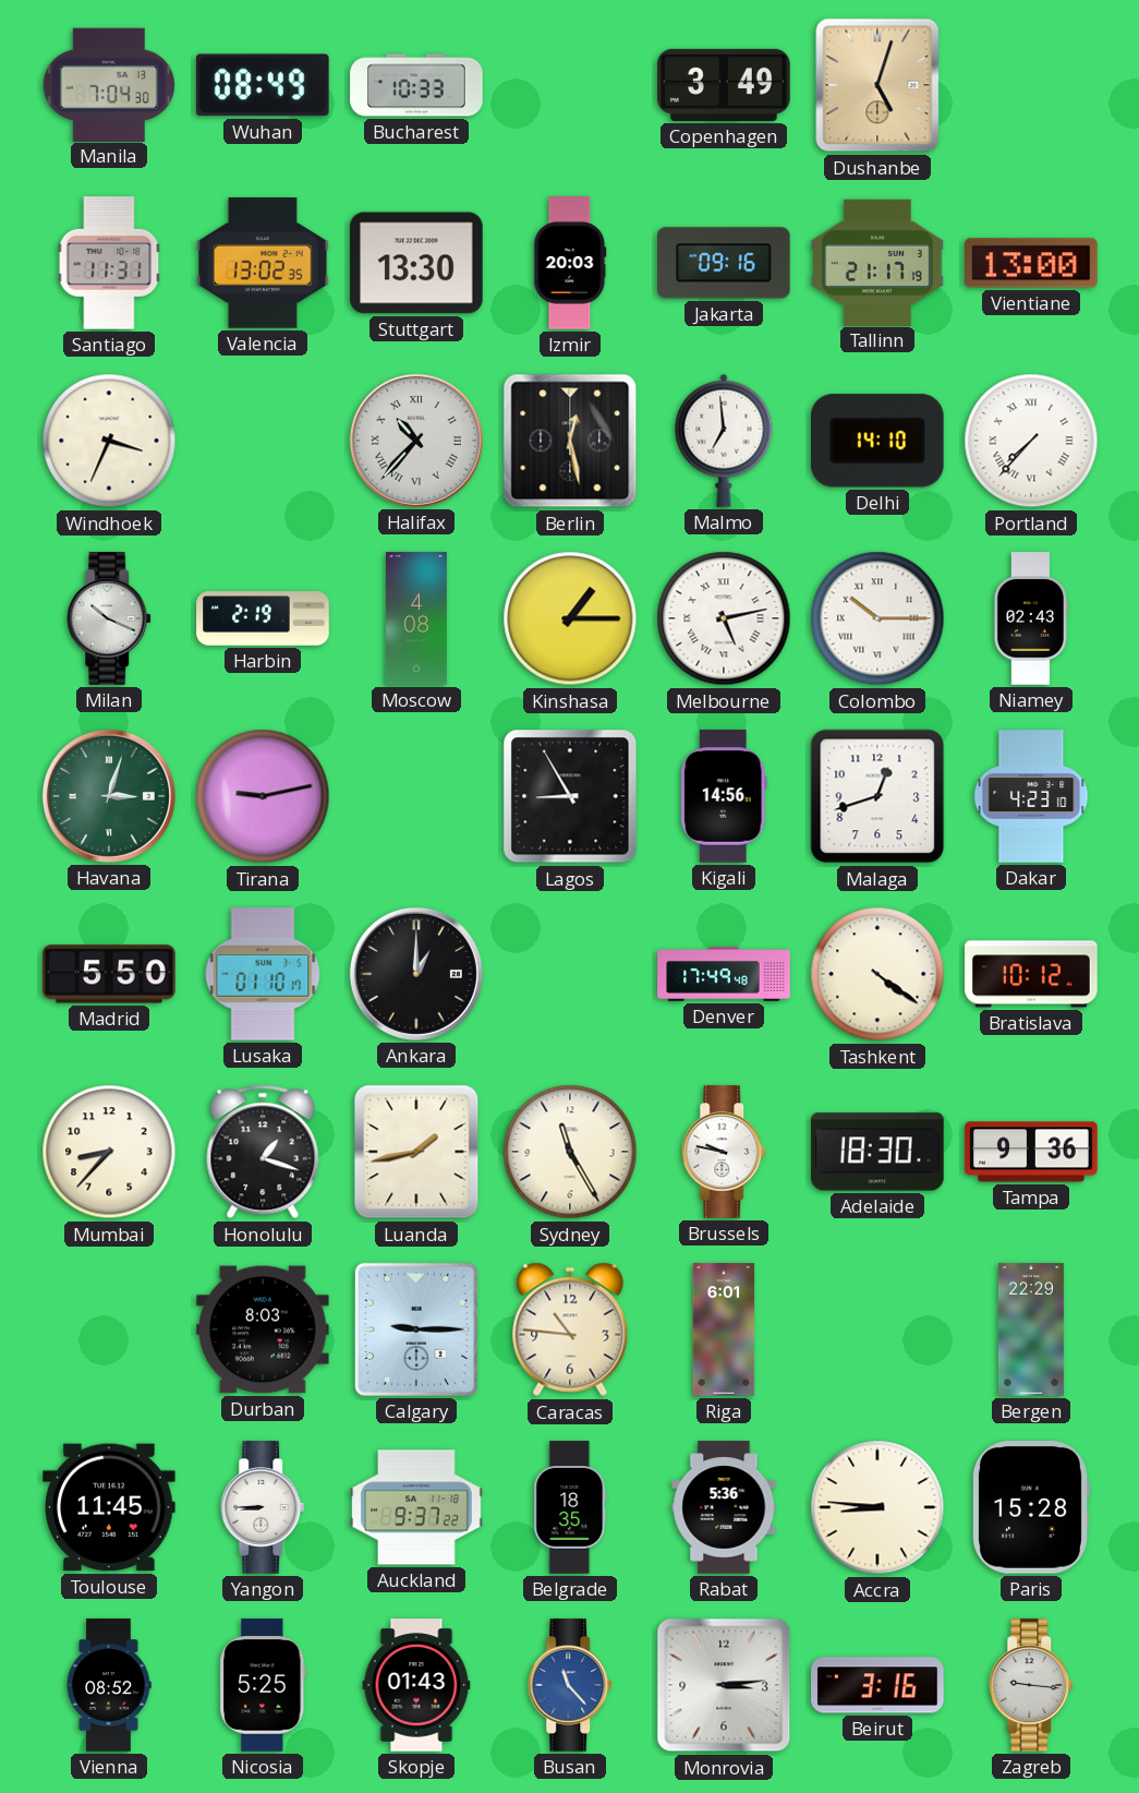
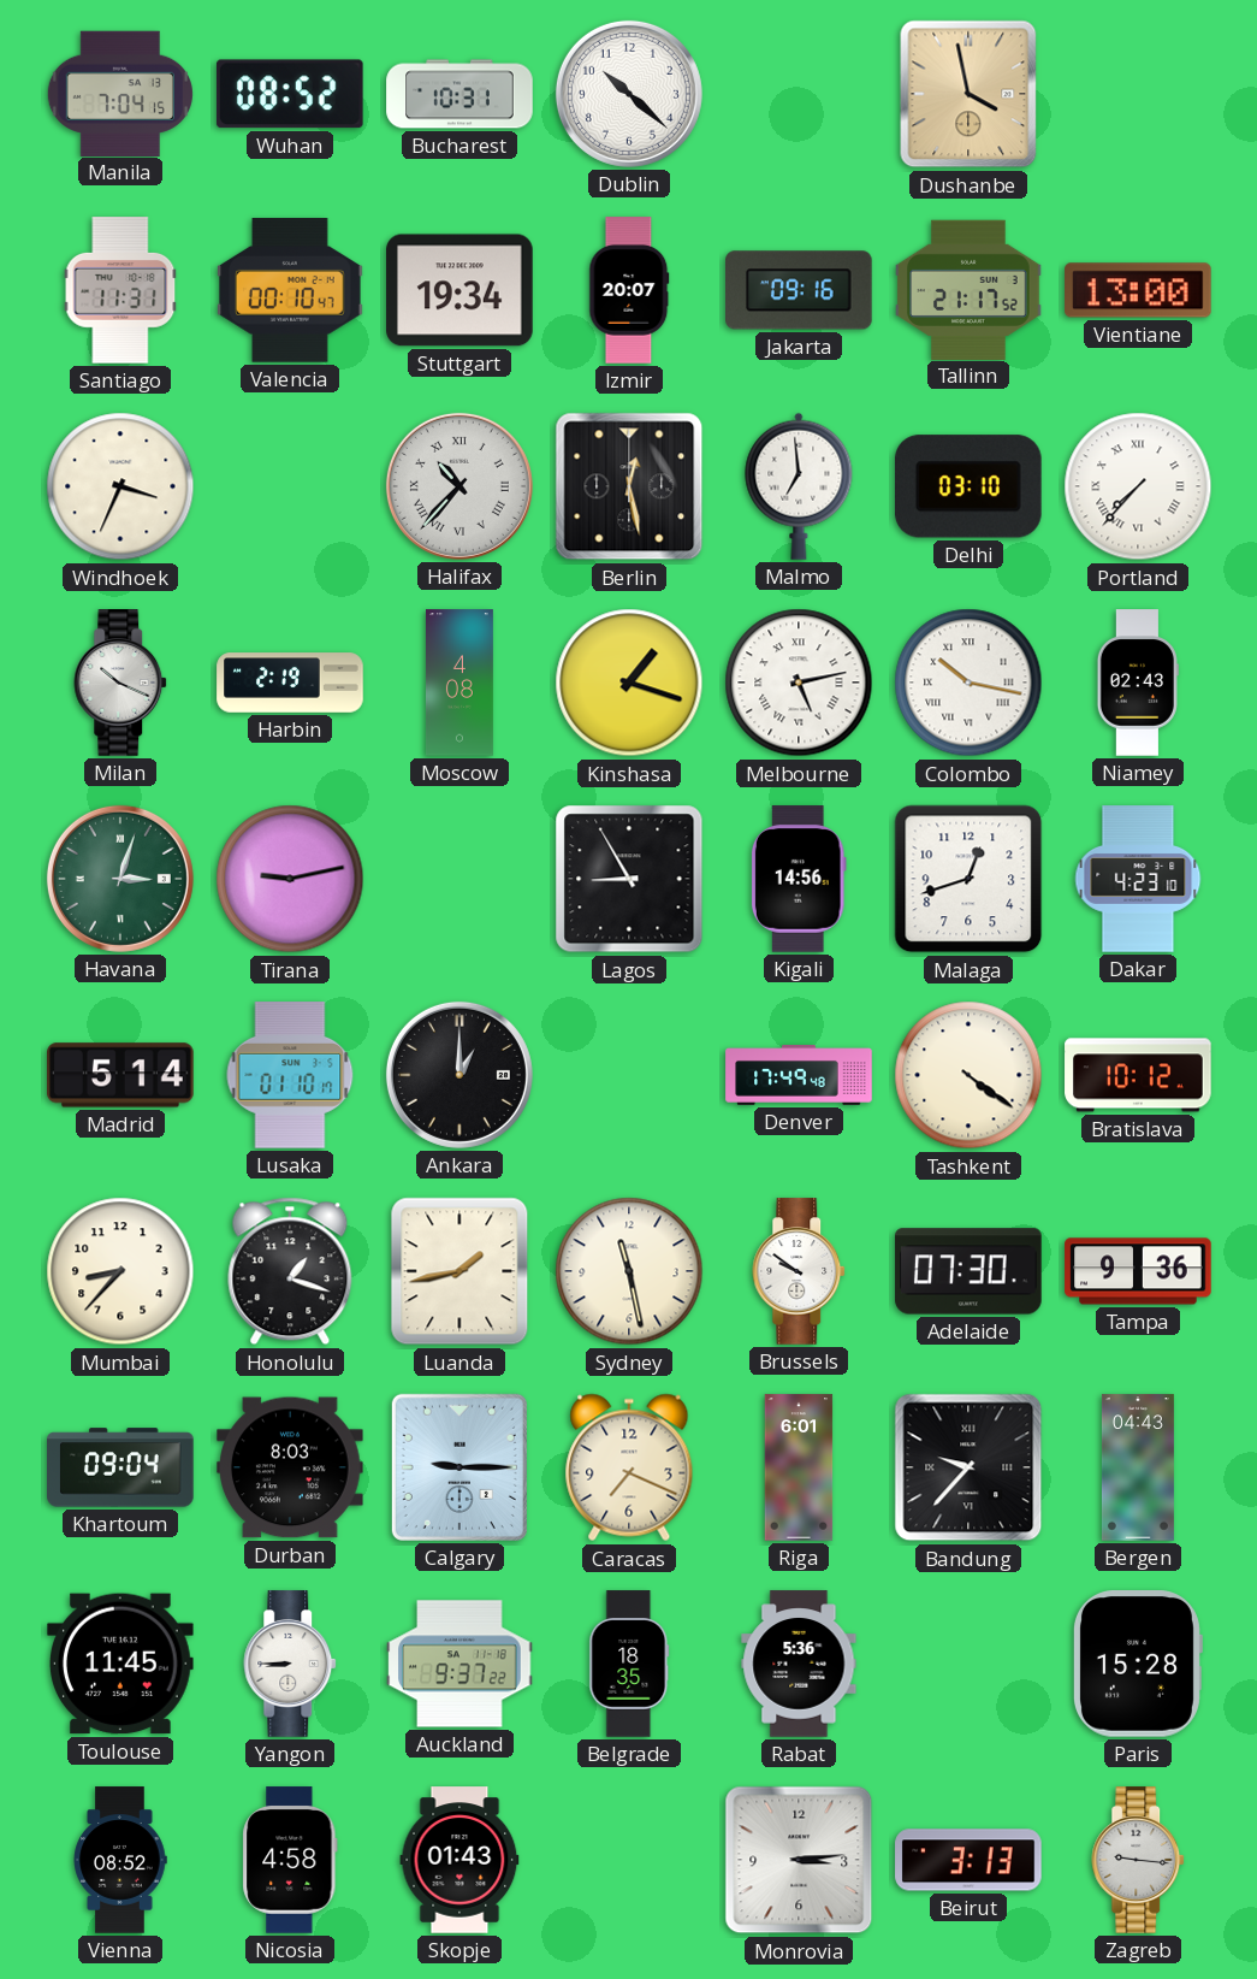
Manila: 7:04:30 -> 7:04:15 (120, 93)
Wuhan: 08:49 -> 08:52 (290, 94)
Bucharest: 10:33 -> 10:31 (459, 94)
Dublin: none -> 10:22 (629, 94)
Copenhagen: 3:49 -> none (724, 85)
Dushanbe: 5:03 -> 3:58 (968, 94)
Valencia: 13:02 -> 00:10 (290, 290)
Stuttgart: 13:30 -> 19:34 (459, 290)
Izmir: 20:03 -> 20:07 (629, 290)
Tallinn: 21:17:19 -> 21:17:52 (968, 289)
Delhi: 14:10 -> 03:10 (968, 486)
Kinshasa: 1:15 -> 1:18 (629, 683)
Colombo: 10:15 -> 10:17 (968, 683)
Madrid: 5:50 -> 5:14 (120, 1075)
Sydney: 11:25 -> 11:28 (629, 1271)
Brussels: 9:47 -> 9:51 (800, 1271)
Adelaide: 18:30 -> 07:30 (968, 1271)
Khartoum: none -> 09:04 (120, 1467)
Caracas: 10:46 -> 7:19 (629, 1467)
Bandung: none -> 9:37 (968, 1467)
Bergen: 22:29 -> 04:43 (1138, 1467)
Accra: 8:46 -> none (877, 1507)
Nicosia: 5:25 -> 4:58 (290, 1860)
Busan: 11:23 -> none (571, 1685)
Beirut: 3:16 -> 3:13 (968, 1860)
